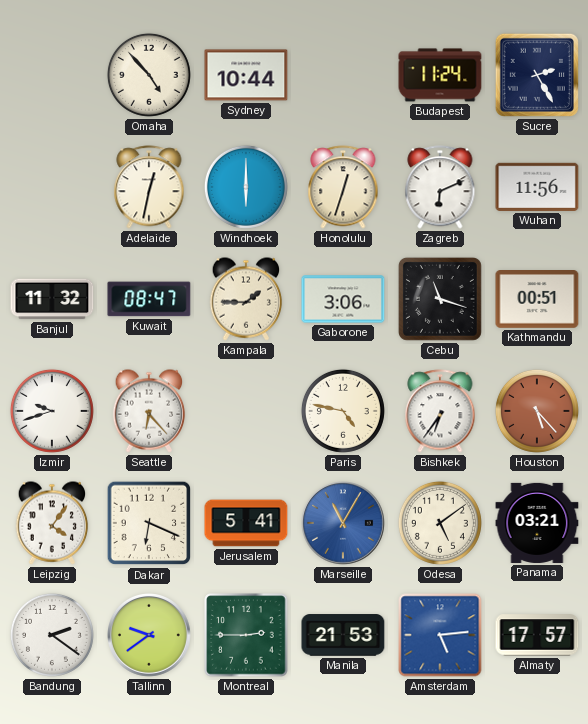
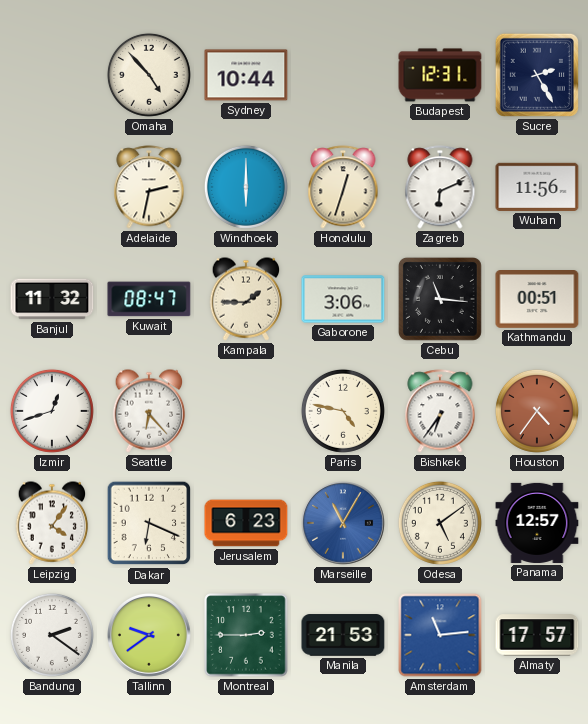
Budapest: 11:24 -> 12:31 (440, 75)
Adelaide: 12:32 -> 2:32 (149, 187)
Cebu: 11:18 -> 11:16 (440, 299)
Izmir: 9:42 -> 12:42 (52, 411)
Houston: 5:23 -> 4:36 (537, 411)
Jerusalem: 5:41 -> 6:23 (246, 523)
Panama: 03:21 -> 12:57 (537, 523)
Amsterdam: 5:14 -> 11:14 (440, 635)
